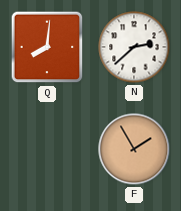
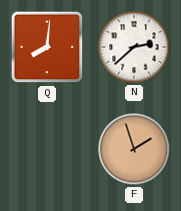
F: 1:55 -> 1:57 (134, 149)
